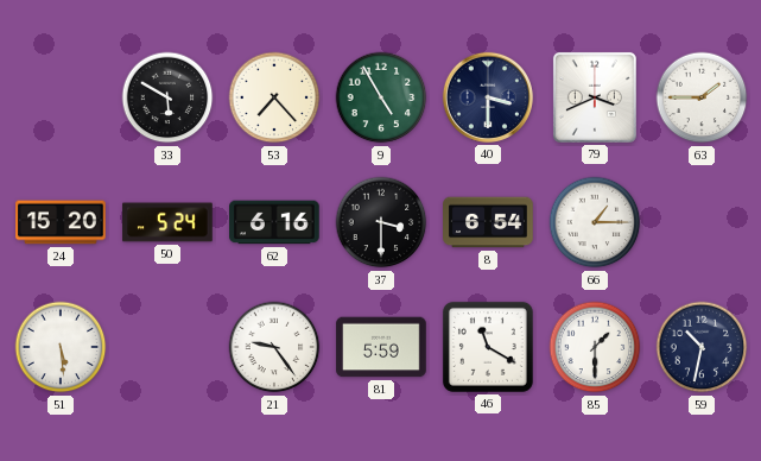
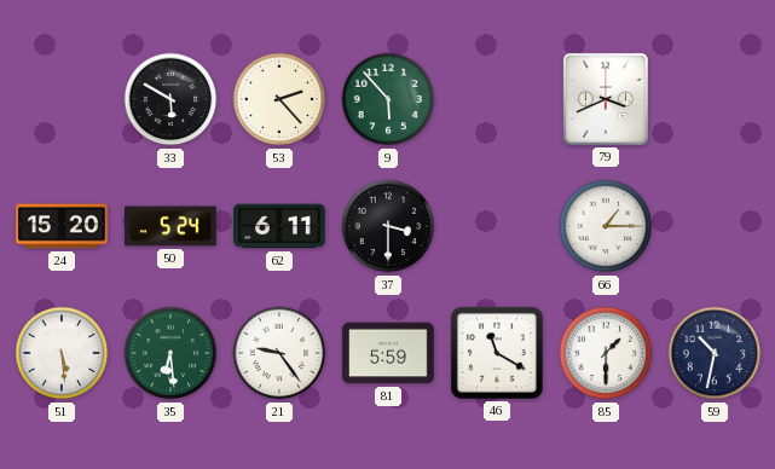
53: 7:23 -> 2:23 (279, 99)
9: 4:55 -> 5:53 (388, 99)
40: 3:30 -> none (488, 97)
63: 1:45 -> none (702, 97)
62: 6:16 -> 6:11 (279, 226)
8: 6:54 -> none (488, 222)
35: none -> 6:29 (170, 353)
